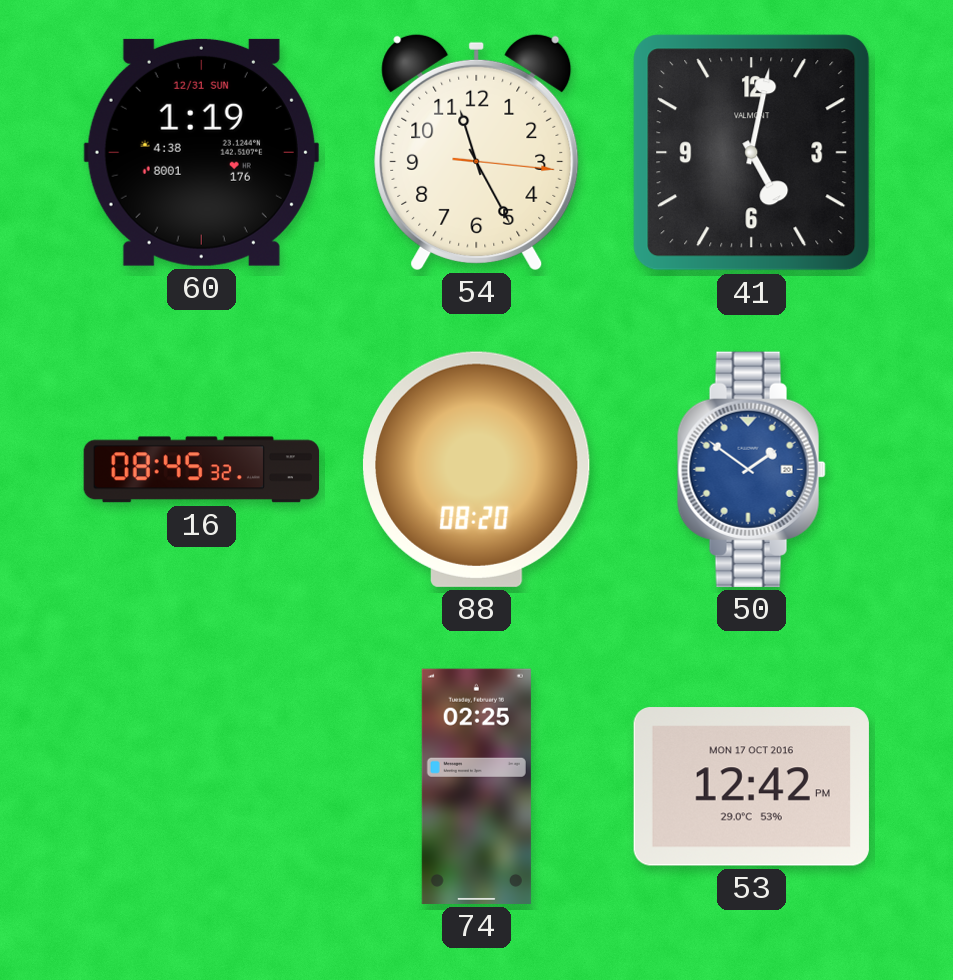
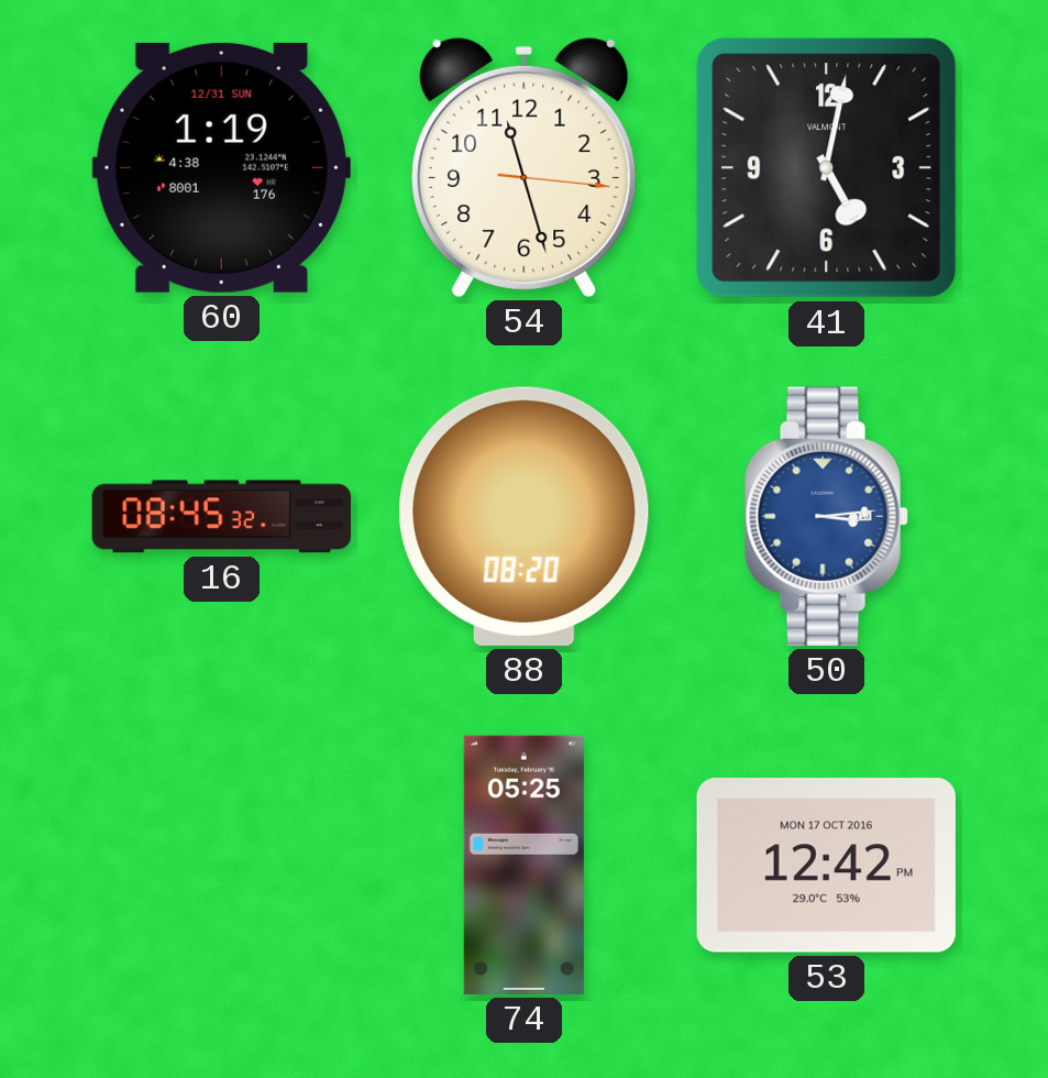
54: 11:25 -> 11:27 (525, 167)
50: 1:51 -> 3:14 (826, 516)
74: 02:25 -> 05:25 (523, 865)
